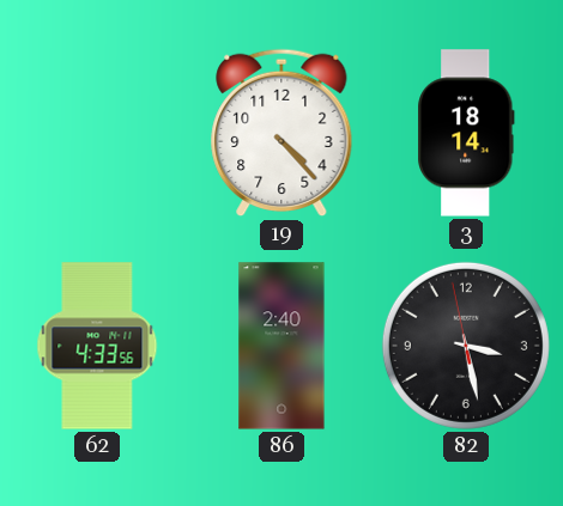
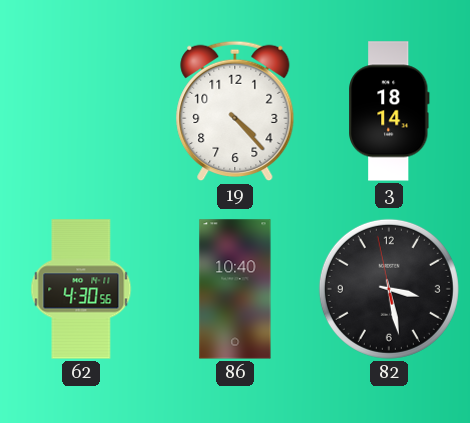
62: 4:33 -> 4:30 (81, 289)
86: 2:40 -> 10:40 (235, 289)
